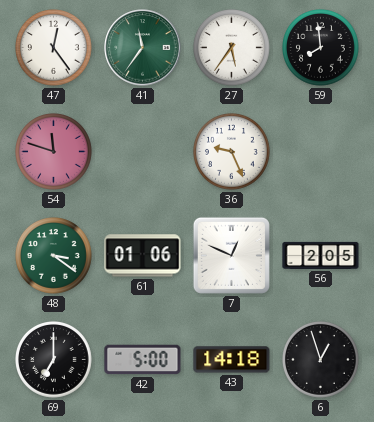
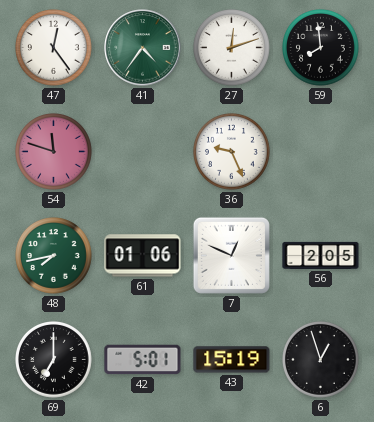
41: 11:36 -> 4:36 (143, 48)
27: 5:36 -> 12:12 (232, 48)
48: 3:21 -> 7:43 (54, 256)
42: 5:00 -> 5:01 (143, 360)
43: 14:18 -> 15:19 (232, 360)
